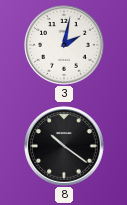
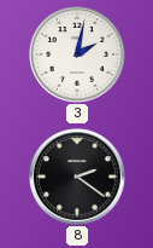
8: 10:21 -> 2:21 (77, 177)
